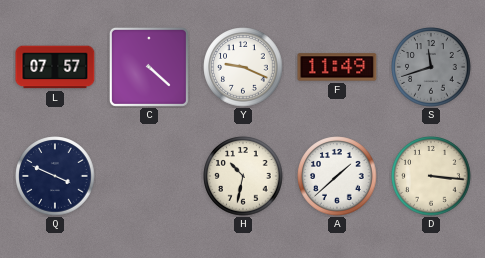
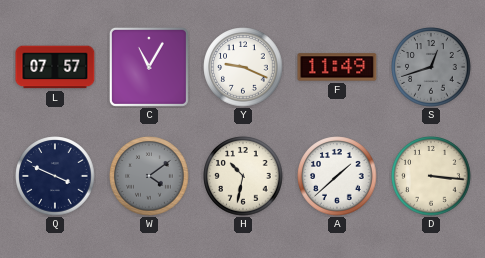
C: 4:22 -> 11:05 (149, 67)
S: 11:42 -> 12:42 (431, 67)
W: none -> 4:09 (149, 176)
